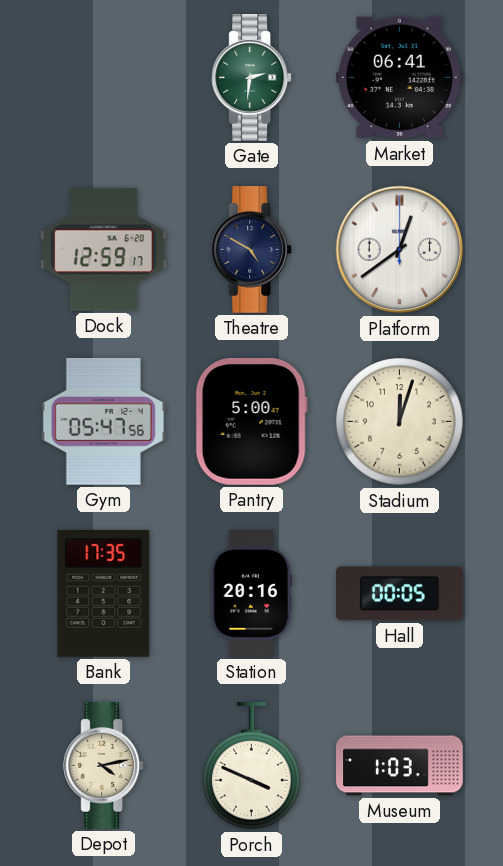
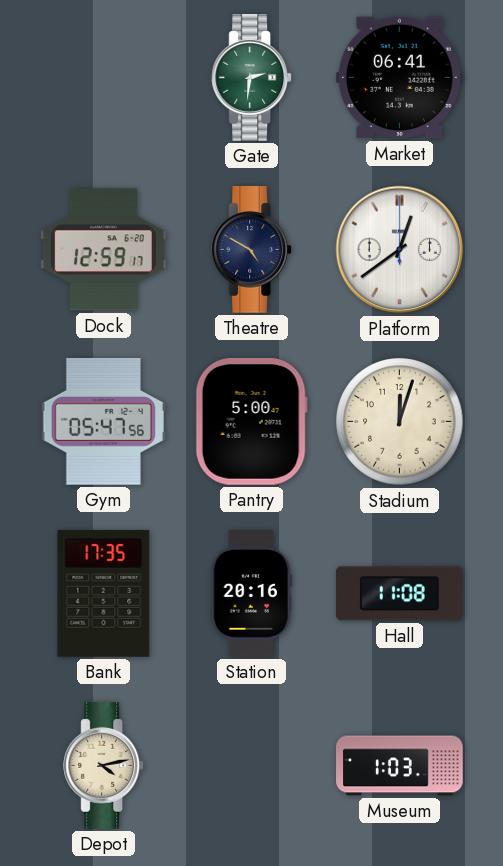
Hall: 00:05 -> 11:08 (399, 594)
Porch: 3:49 -> none (252, 767)
